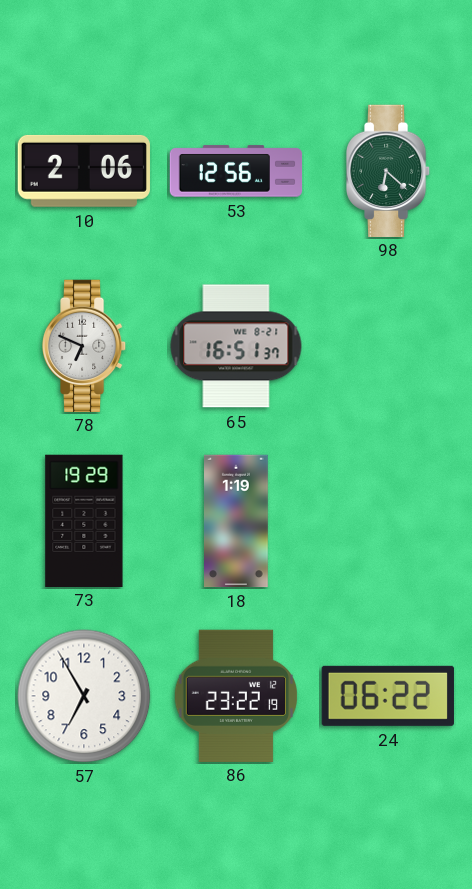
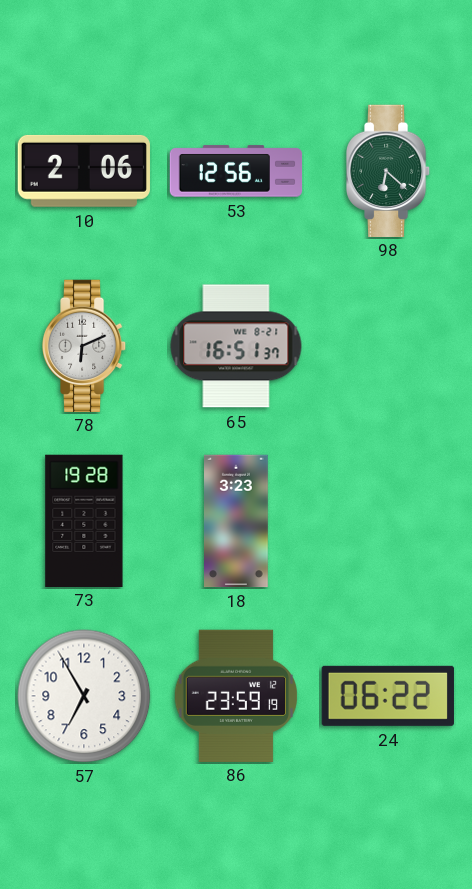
78: 6:49 -> 6:11 (84, 345)
73: 19:29 -> 19:28 (84, 520)
18: 1:19 -> 3:23 (237, 521)
86: 23:22 -> 23:59 (236, 695)
